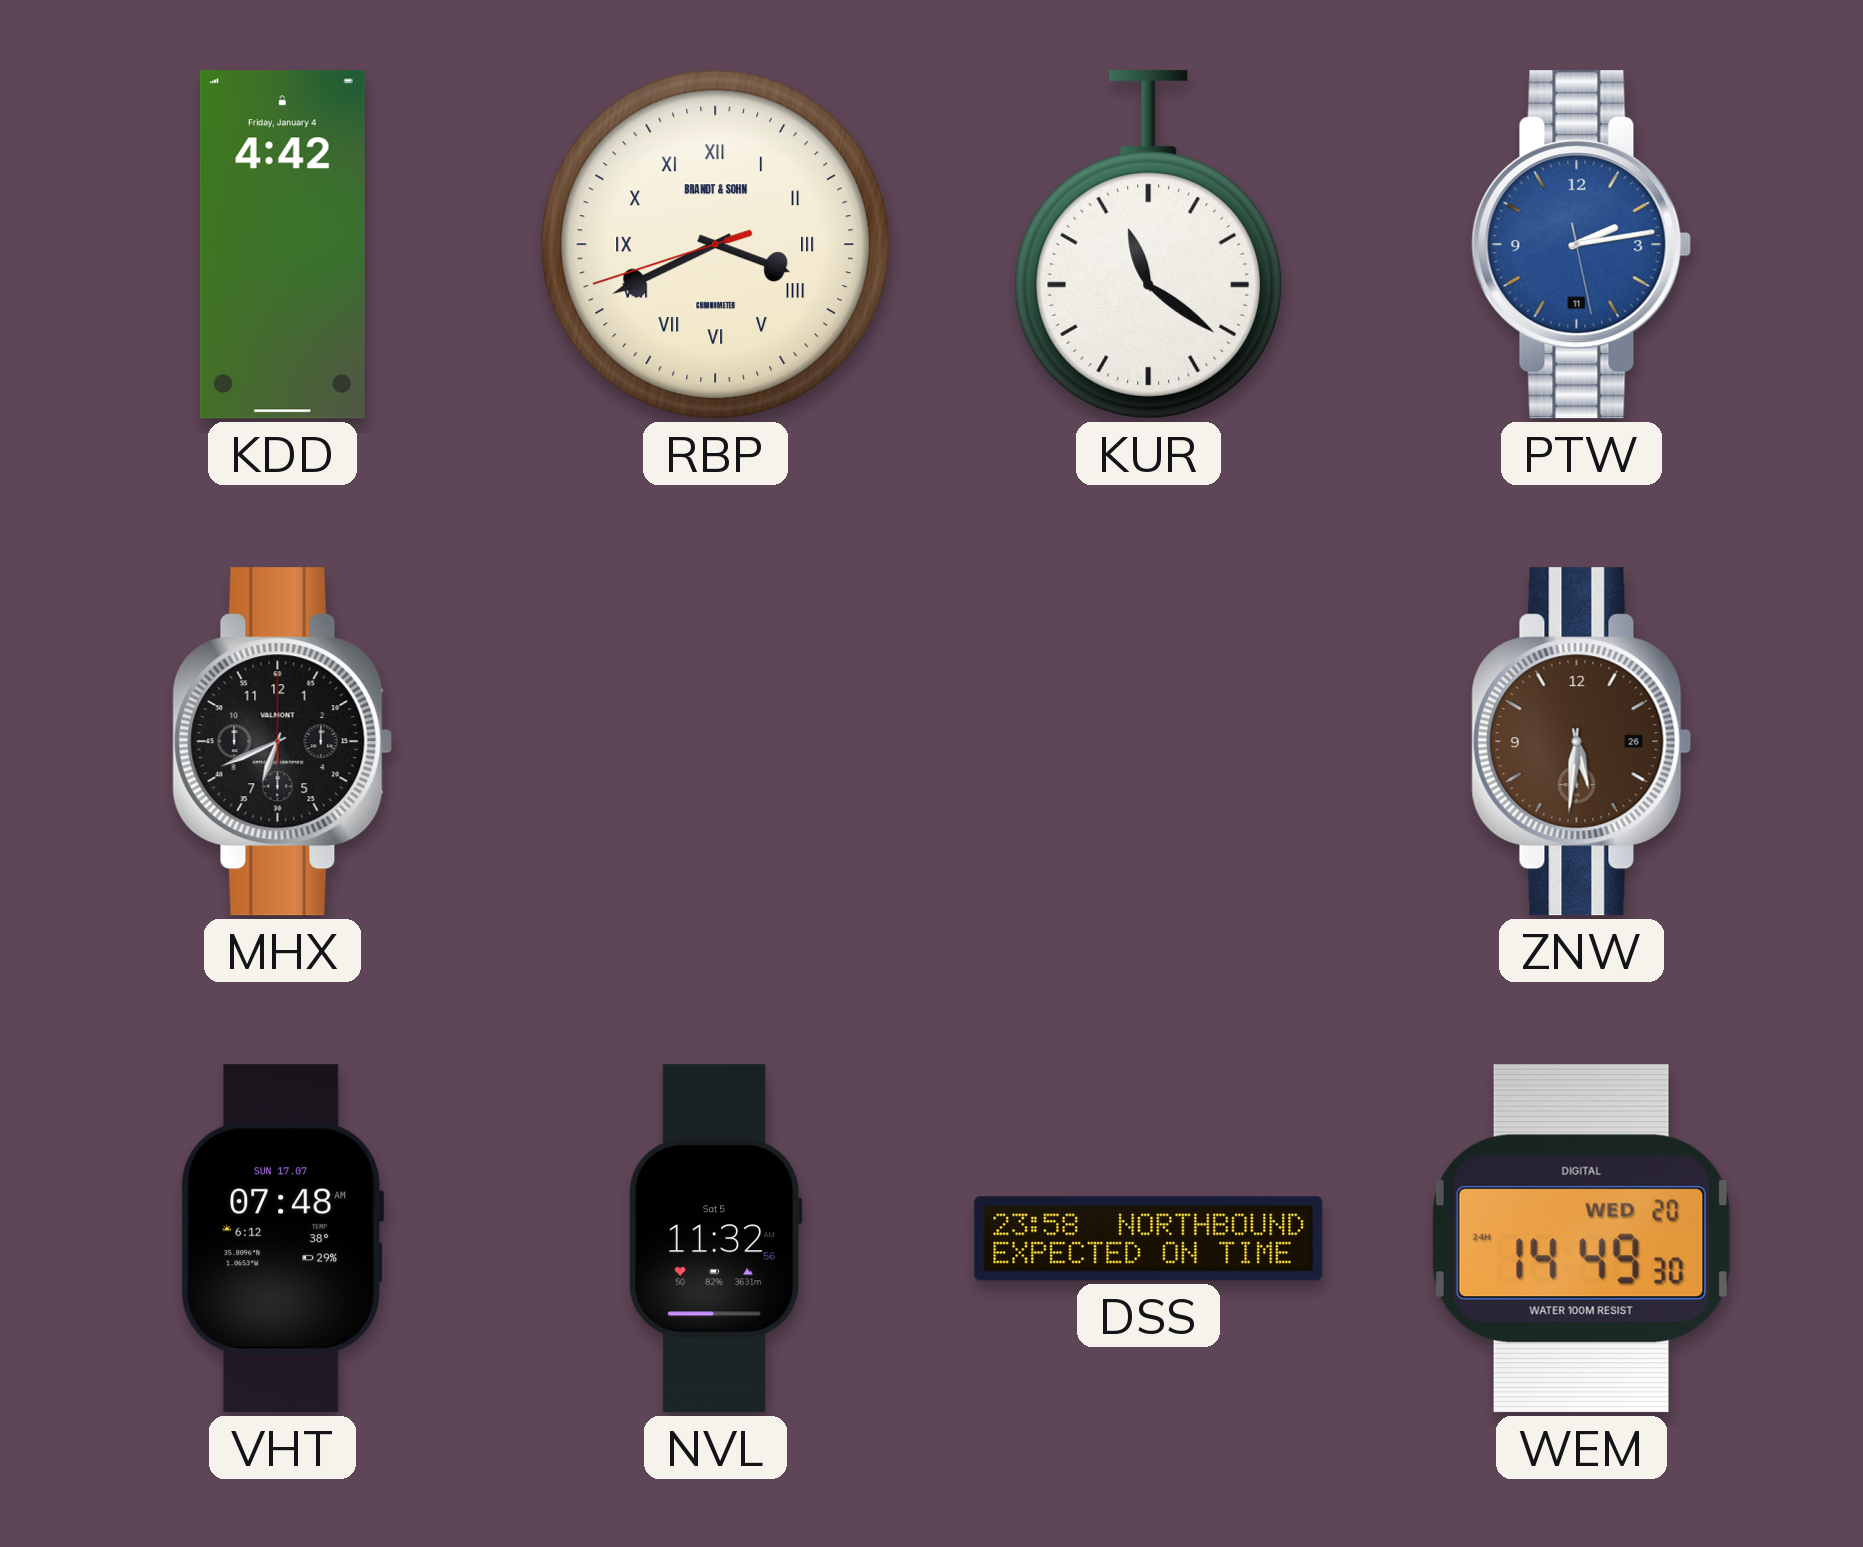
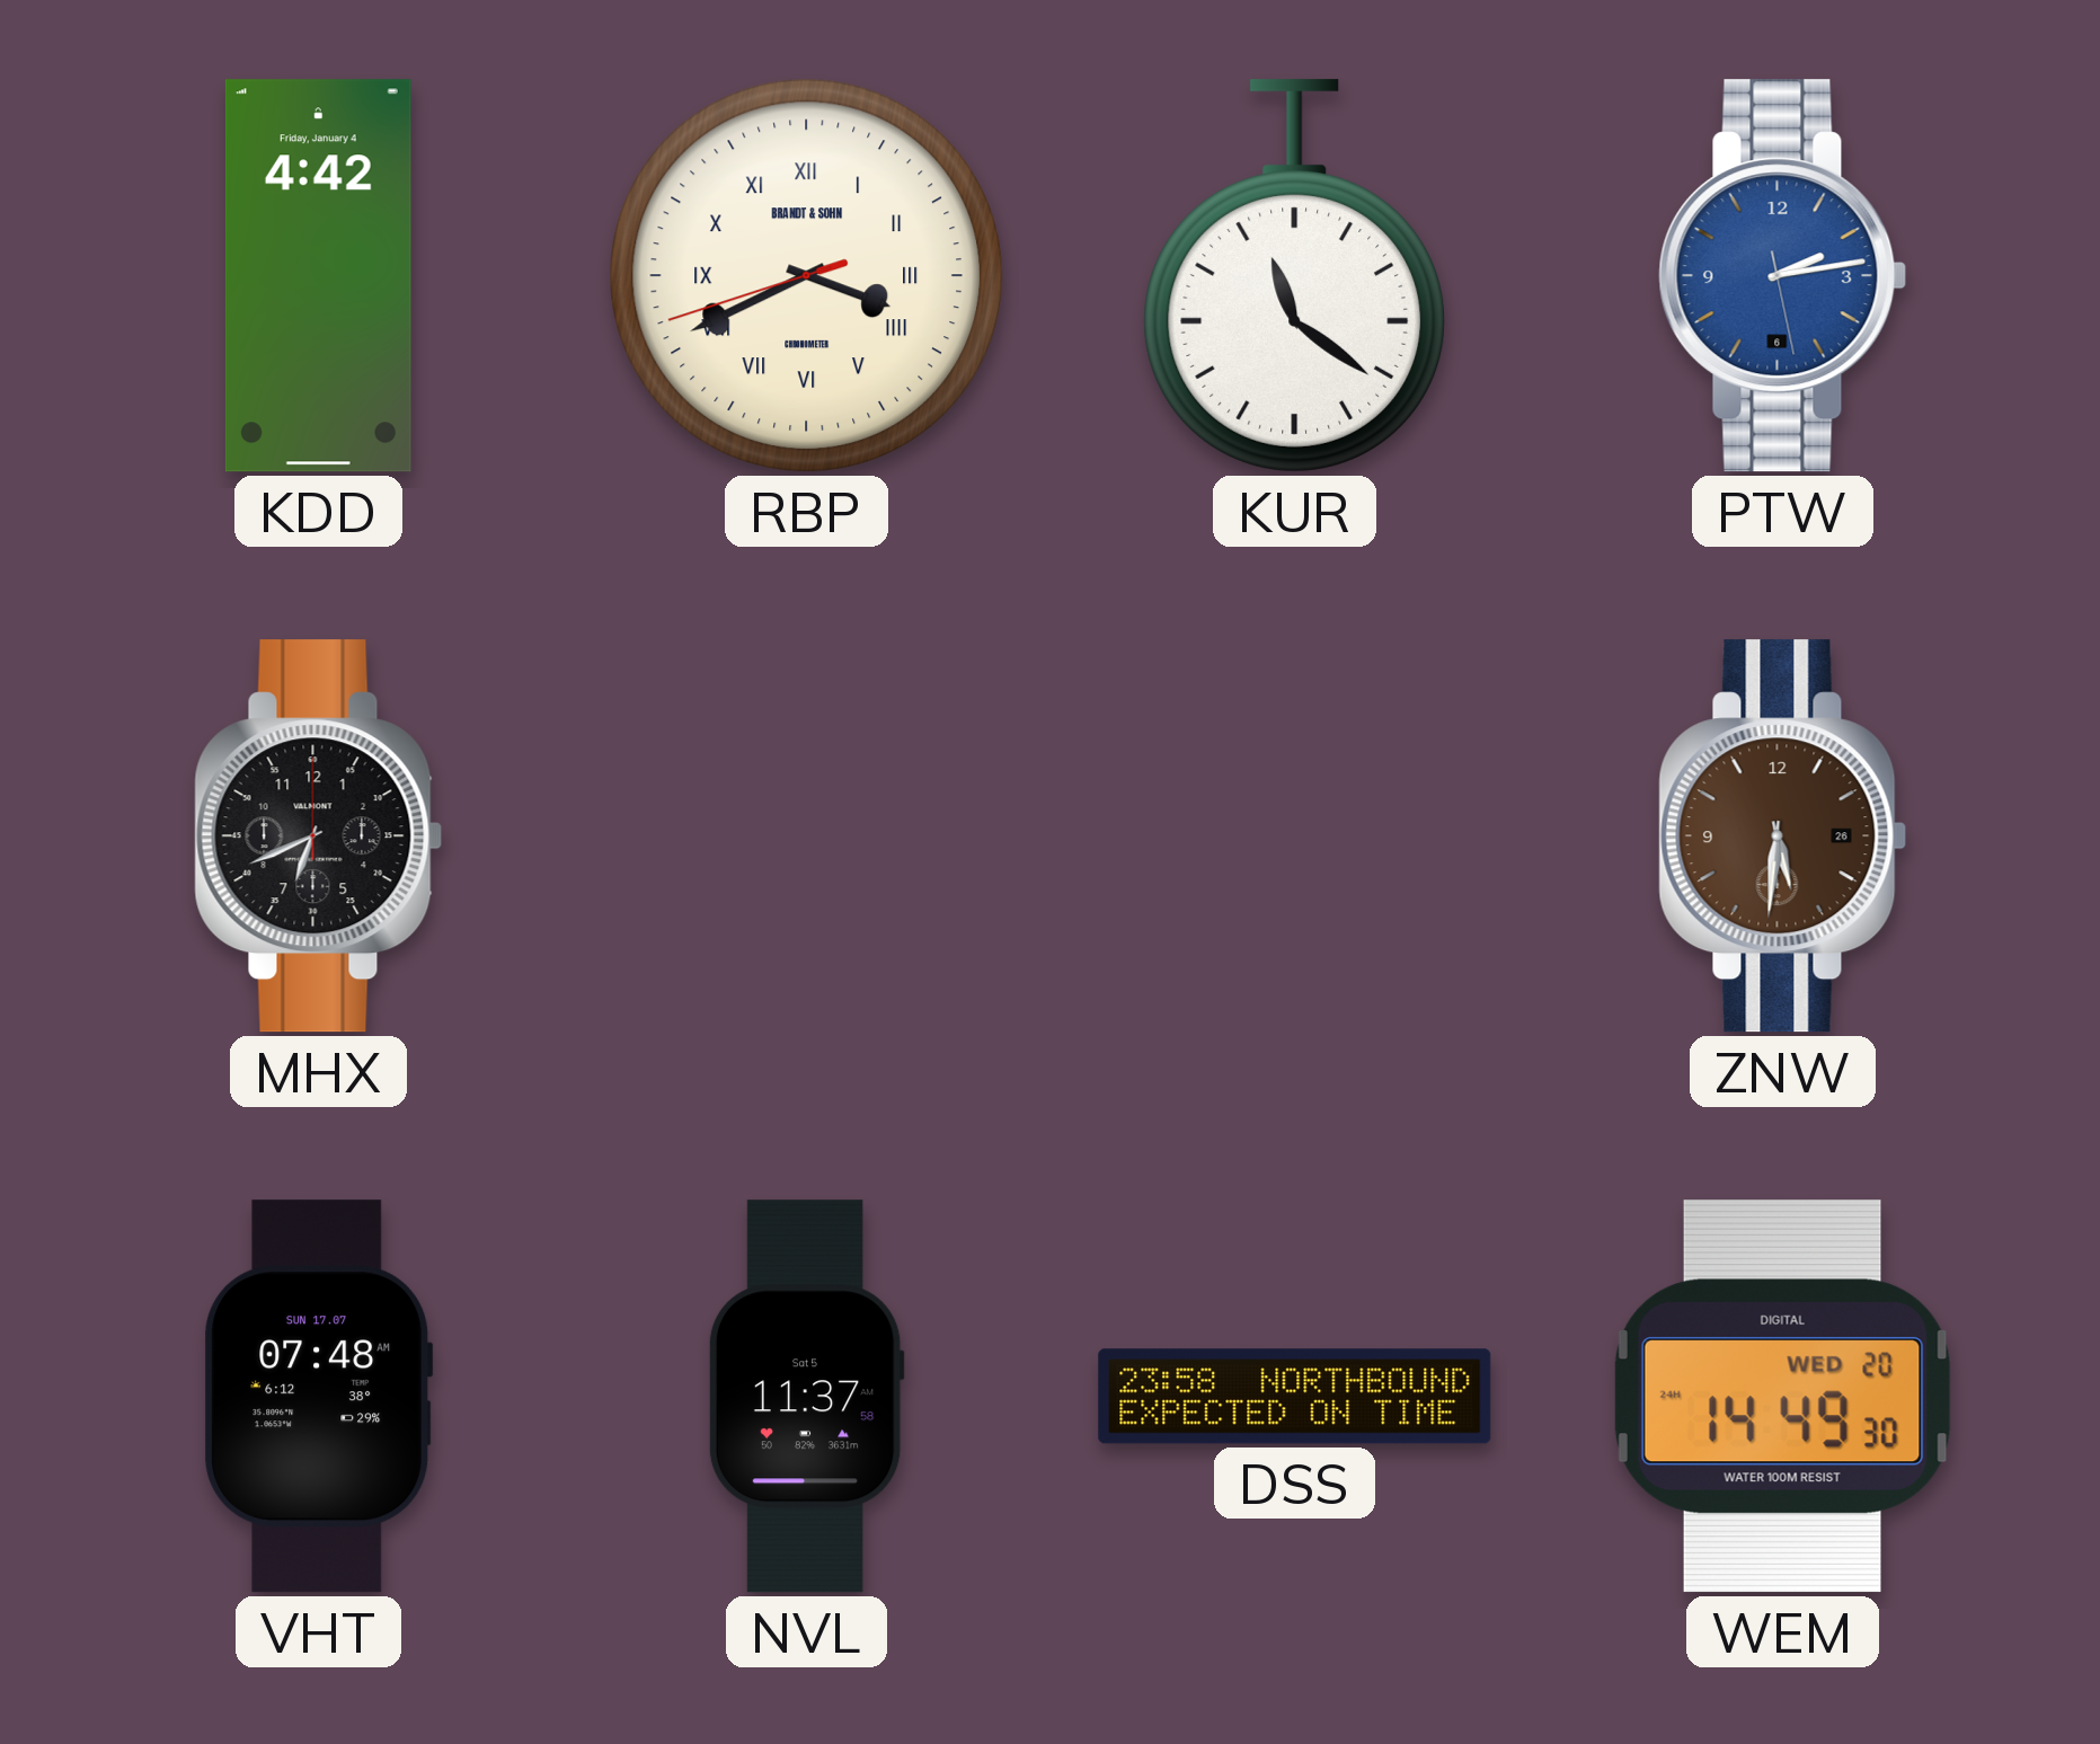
PTW date: 11 -> 6 (1783, 276)
NVL: 11:32 -> 11:37 (806, 1397)
